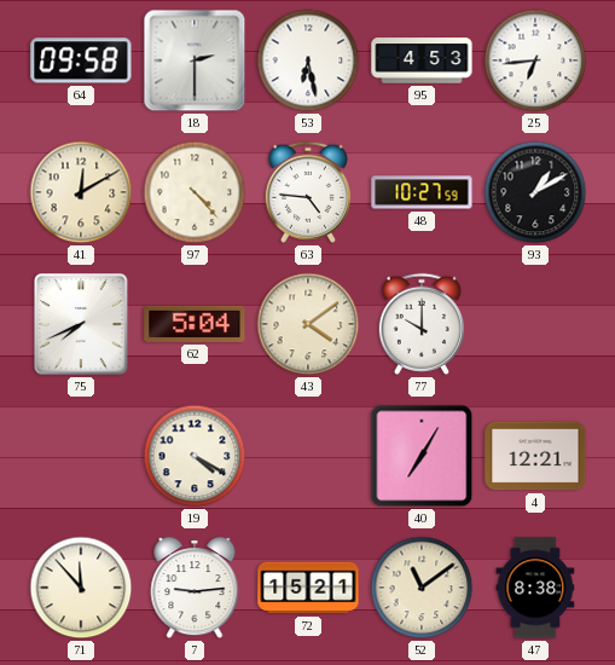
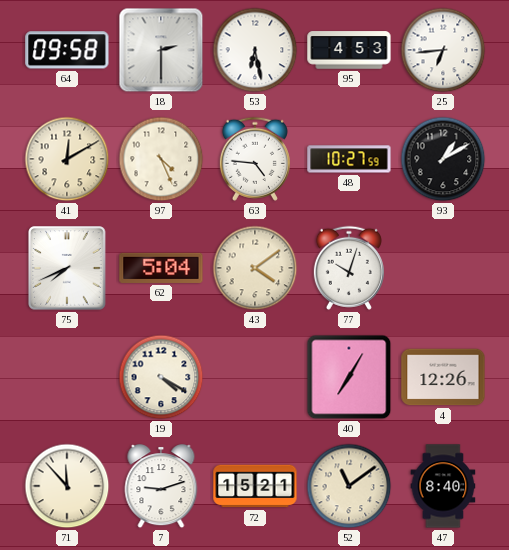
97: 4:23 -> 4:26 (161, 159)
77: 10:00 -> 10:03 (349, 268)
4: 12:21 -> 12:26 (443, 377)
7: 9:14 -> 9:12 (161, 487)
47: 8:38 -> 8:40 (443, 486)
